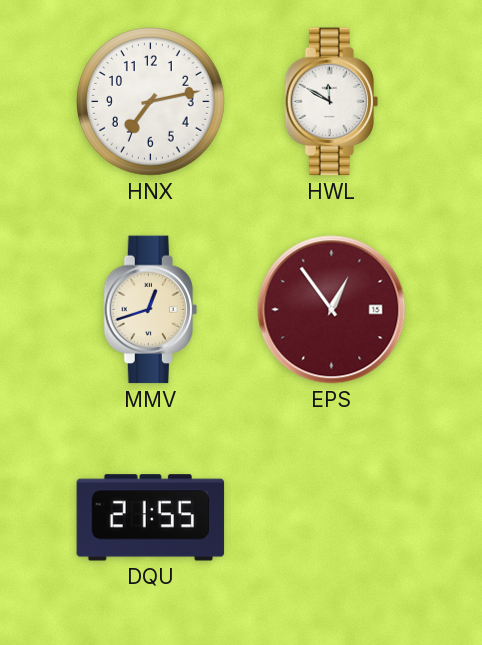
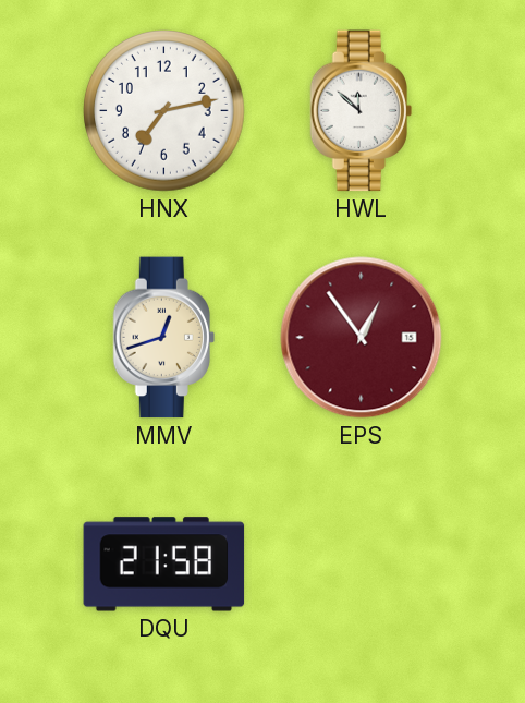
HWL: 11:50 -> 11:52 (361, 111)
DQU: 21:55 -> 21:58 (164, 565)
